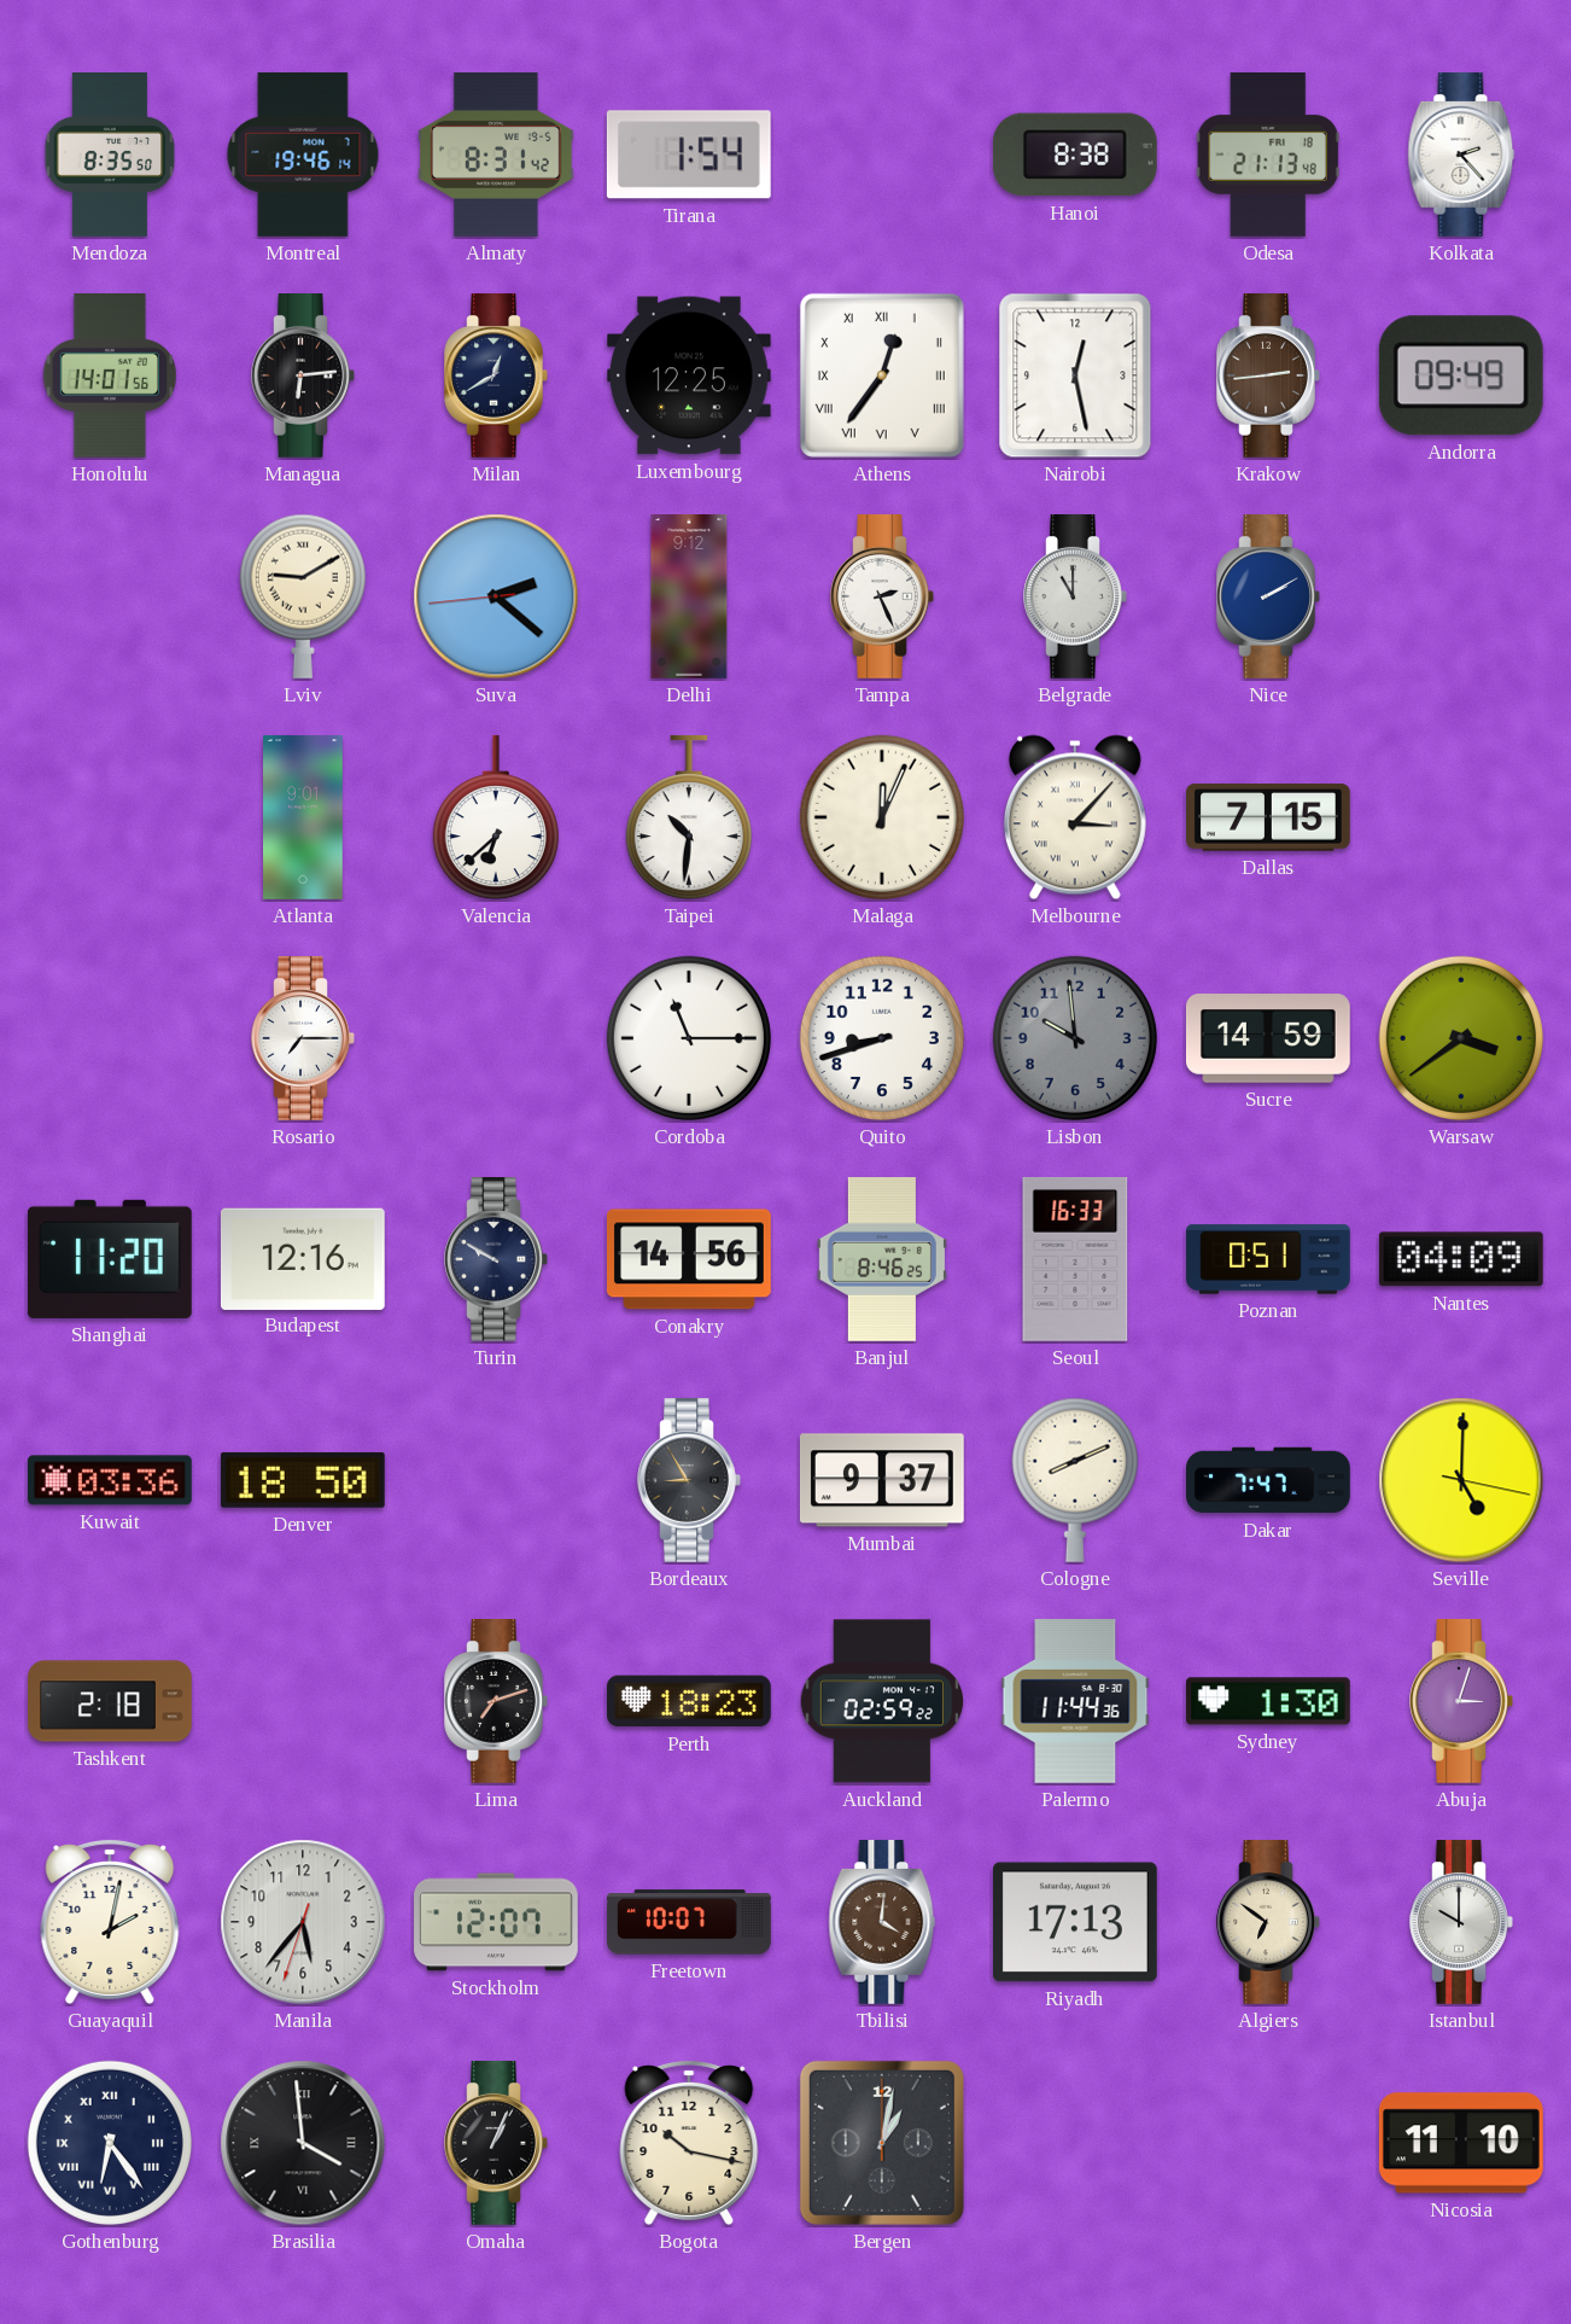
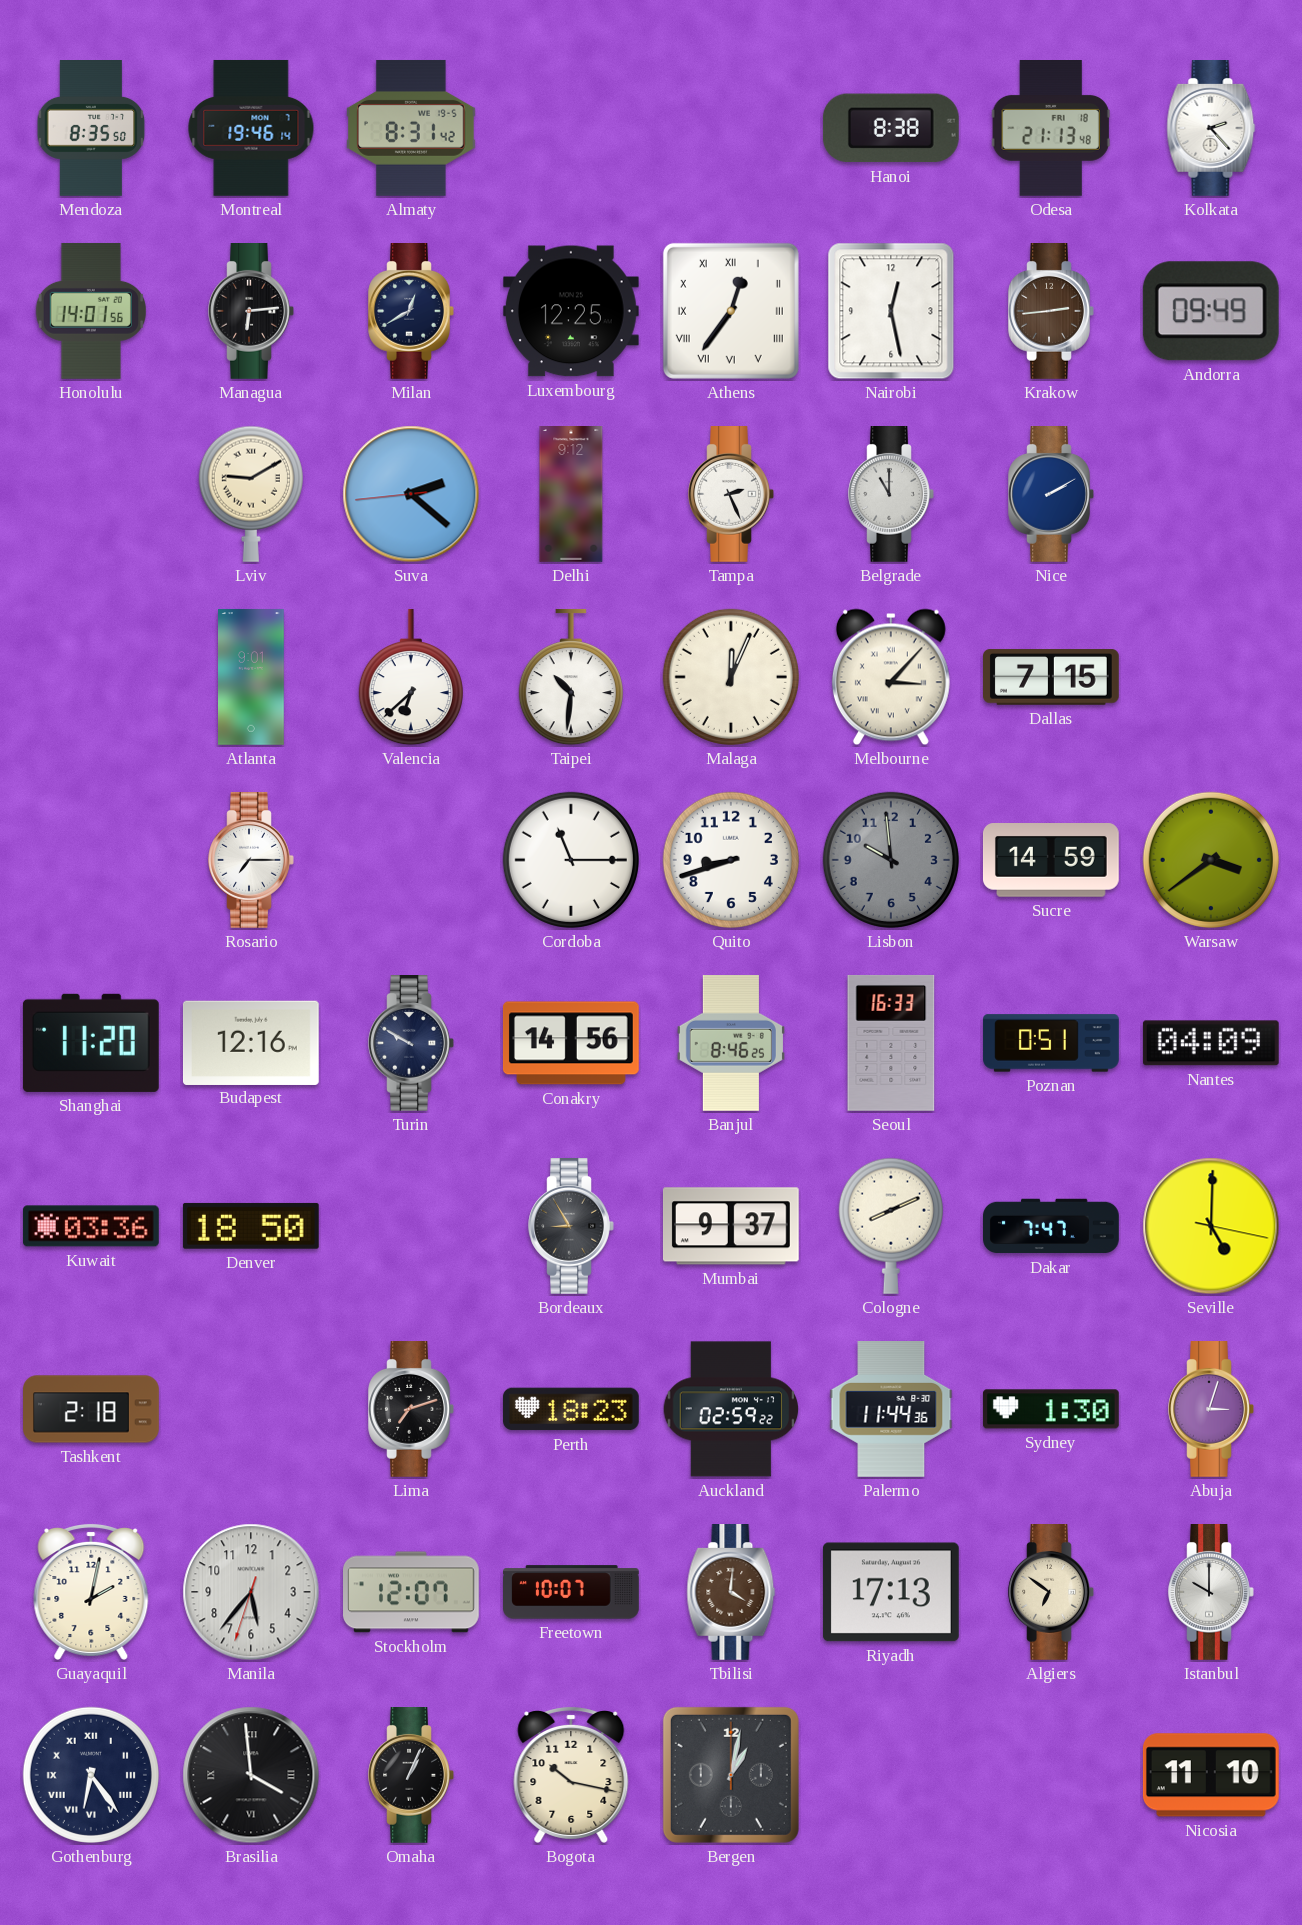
Tirana: 1:54 -> none (689, 155)
